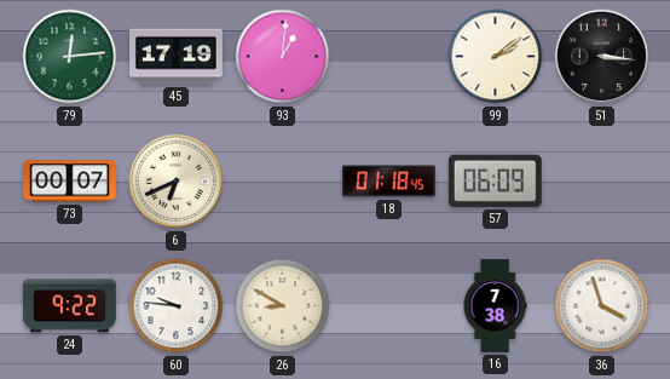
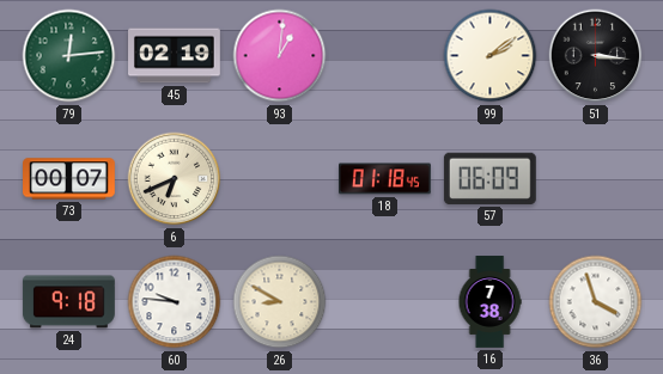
45: 17:19 -> 02:19 (175, 56)
24: 9:22 -> 9:18 (68, 302)
